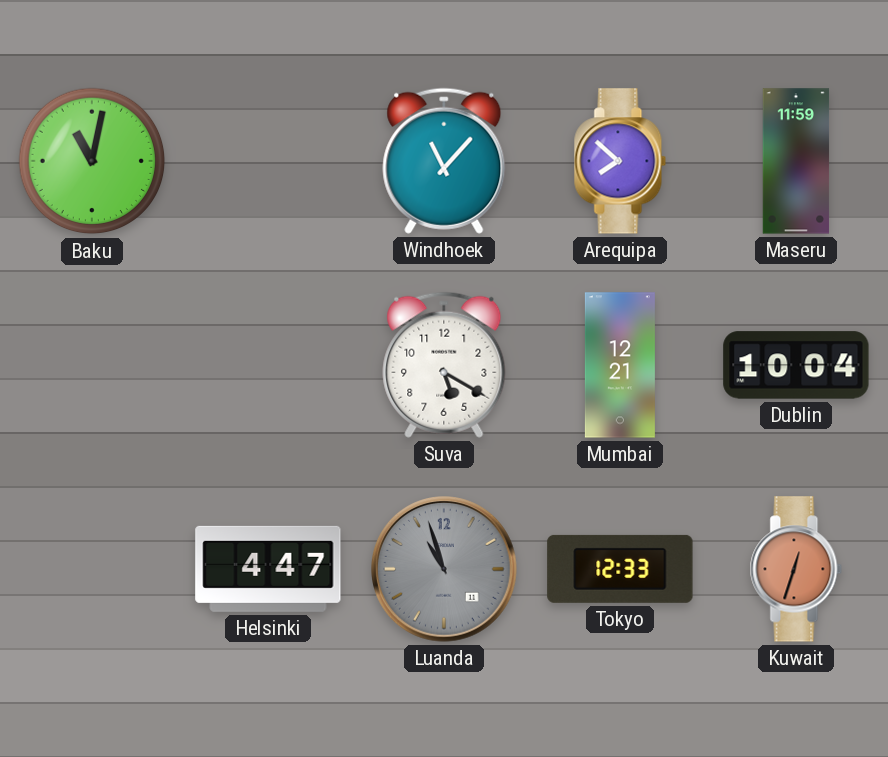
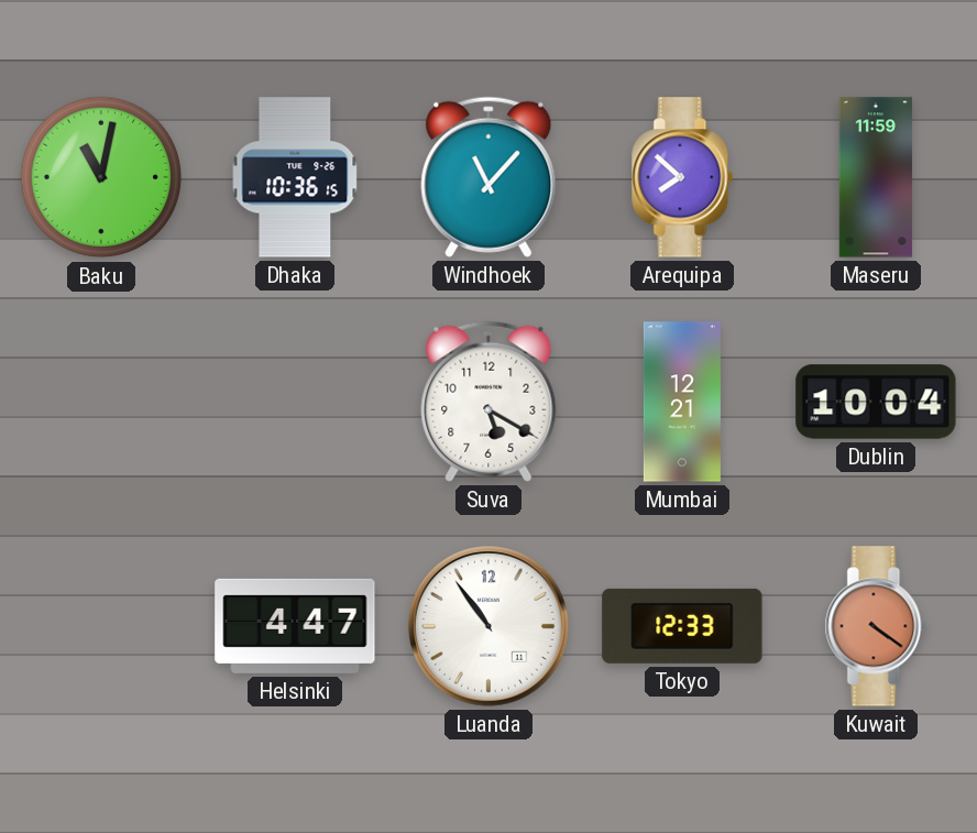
Dhaka: none -> 10:36 (295, 177)
Luanda: 10:57 -> 10:54 (490, 627)
Luanda dial: grey -> white (490, 627)
Kuwait: 12:33 -> 4:21 (876, 626)
